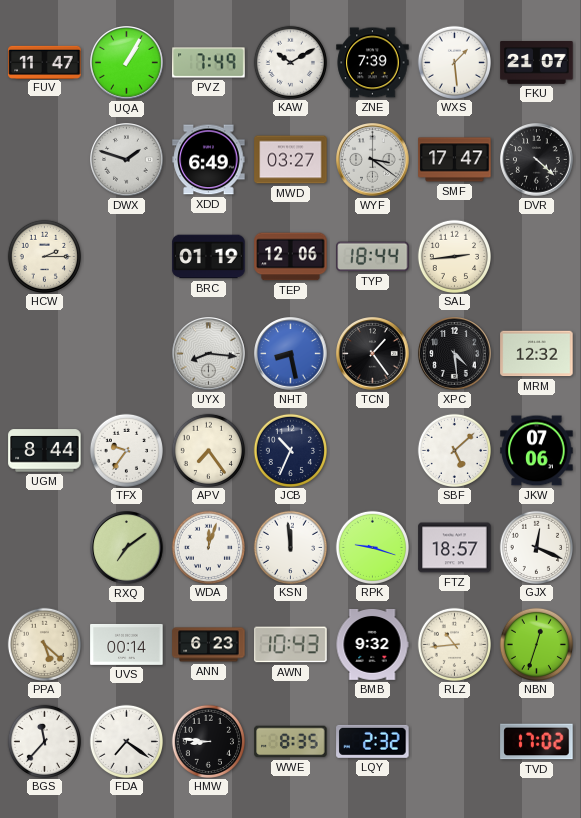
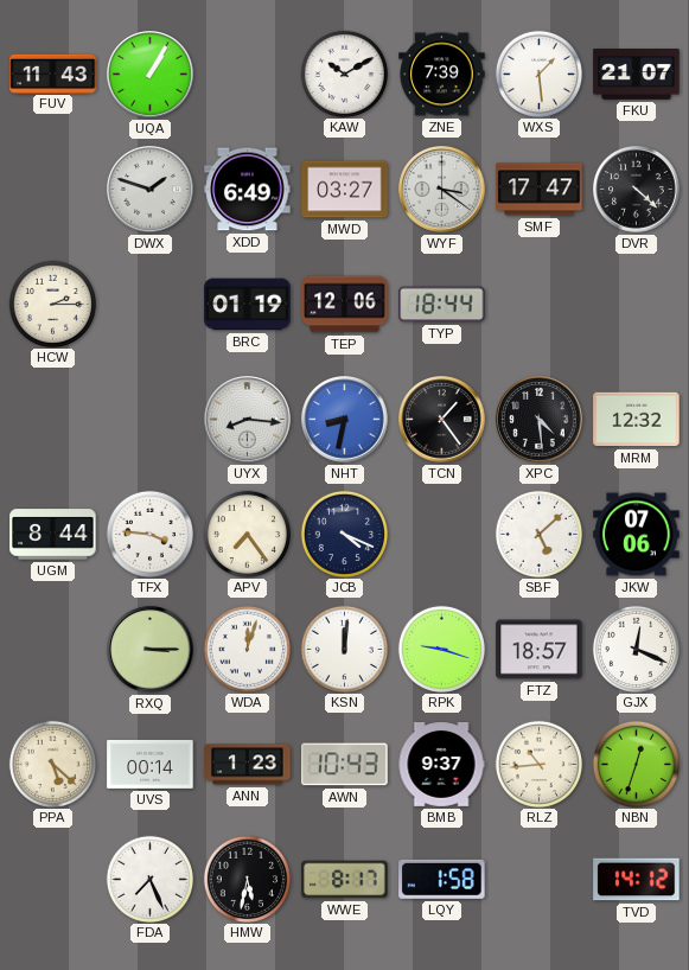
FUV: 11:47 -> 11:43 (53, 74)
PVZ: 7:49 -> none (209, 63)
SAL: 2:44 -> none (454, 256)
NHT: 8:28 -> 8:32 (345, 420)
TFX: 9:36 -> 3:46 (149, 534)
JCB: 10:34 -> 4:19 (344, 534)
RXQ: 7:09 -> 3:15 (151, 650)
KSN: 11:59 -> 12:01 (344, 649)
ANN: 6:23 -> 1:23 (248, 765)
BMB: 9:32 -> 9:37 (441, 765)
BGS: 11:37 -> none (44, 741)
FDA: 7:21 -> 7:26 (149, 879)
HMW: 8:46 -> 5:32 (247, 879)
WWE: 8:35 -> 8:17 (345, 880)
LQY: 2:32 -> 1:58 (442, 879)
TVD: 17:02 -> 14:12 (637, 880)
